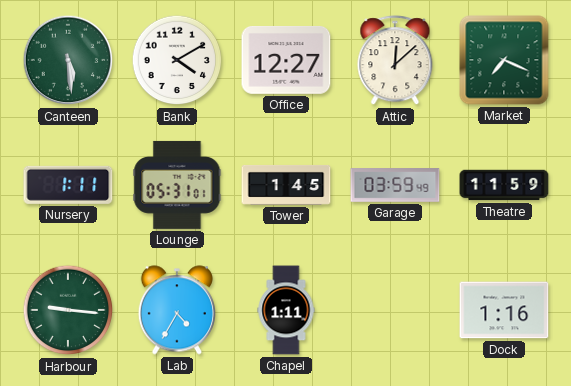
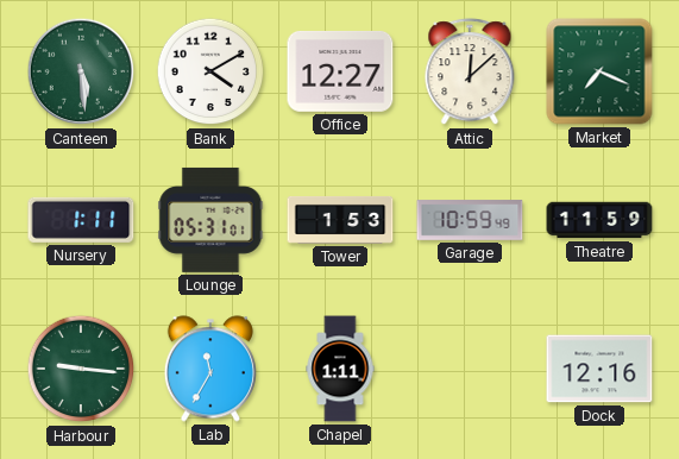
Tower: 1:45 -> 1:53 (340, 220)
Garage: 03:59 -> 10:59 (470, 220)
Lab: 4:35 -> 11:35 (210, 369)
Dock: 1:16 -> 12:16 (599, 369)
